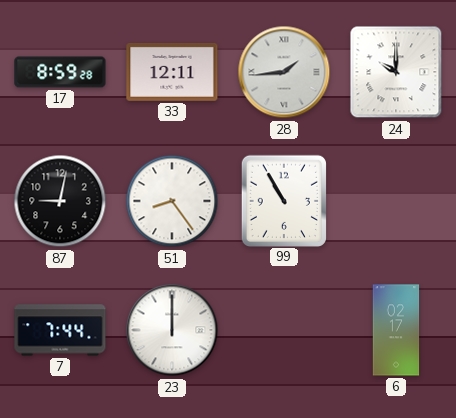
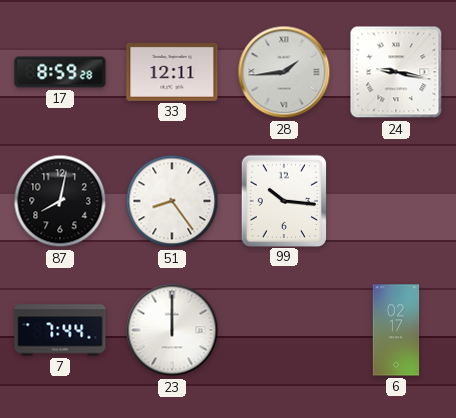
24: 10:00 -> 9:17 (396, 72)
87: 9:02 -> 8:02 (60, 201)
99: 10:55 -> 10:16 (284, 200)
